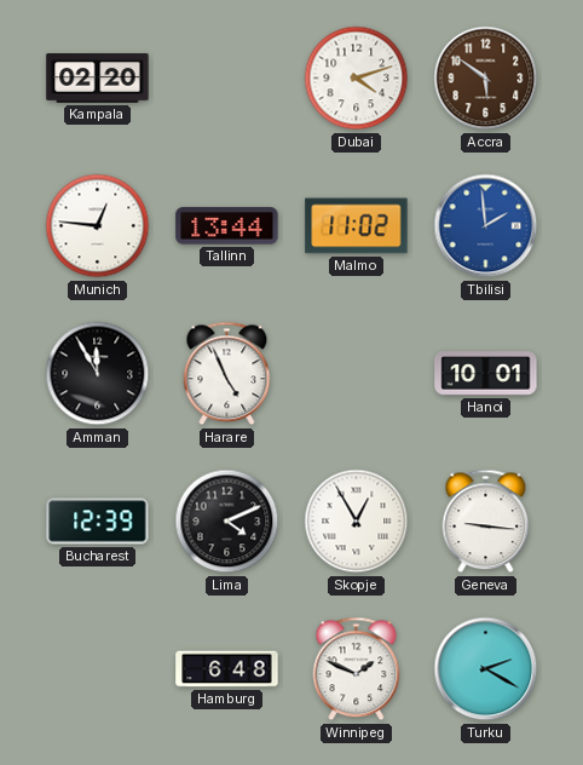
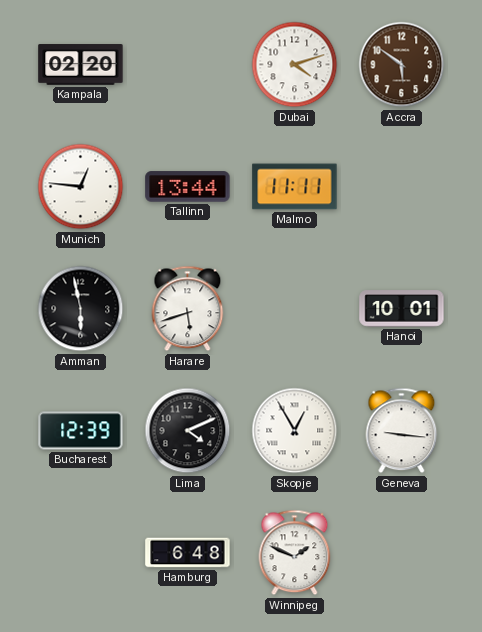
Malmo: 11:02 -> 11:11 (295, 187)
Tbilisi: 1:59 -> none (486, 226)
Amman: 11:55 -> 5:58 (81, 309)
Harare: 4:56 -> 5:42 (188, 309)
Turku: 2:20 -> none (486, 669)
